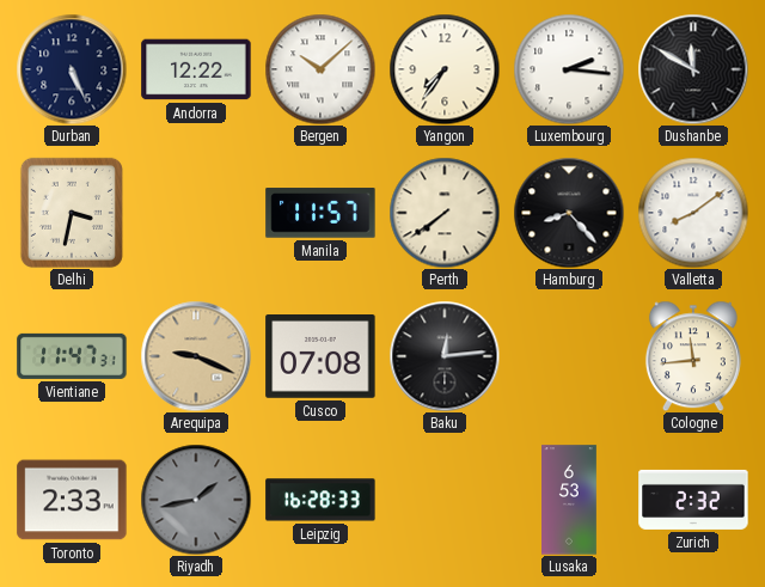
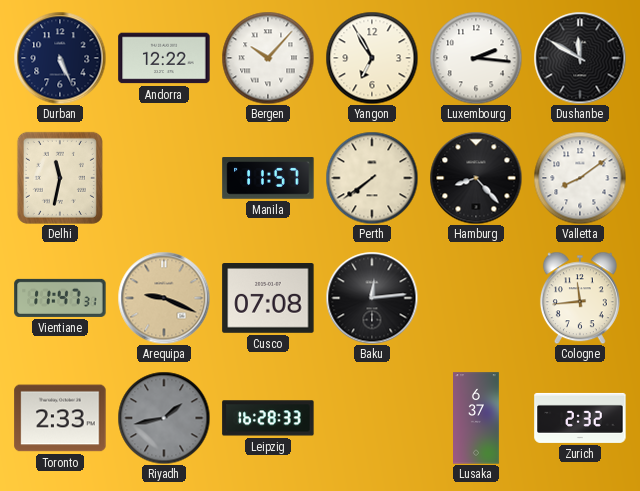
Bergen: 10:08 -> 10:07 (268, 58)
Yangon: 7:36 -> 6:55 (372, 58)
Delhi: 3:32 -> 11:32 (60, 178)
Lusaka: 6:53 -> 6:37 (477, 418)
